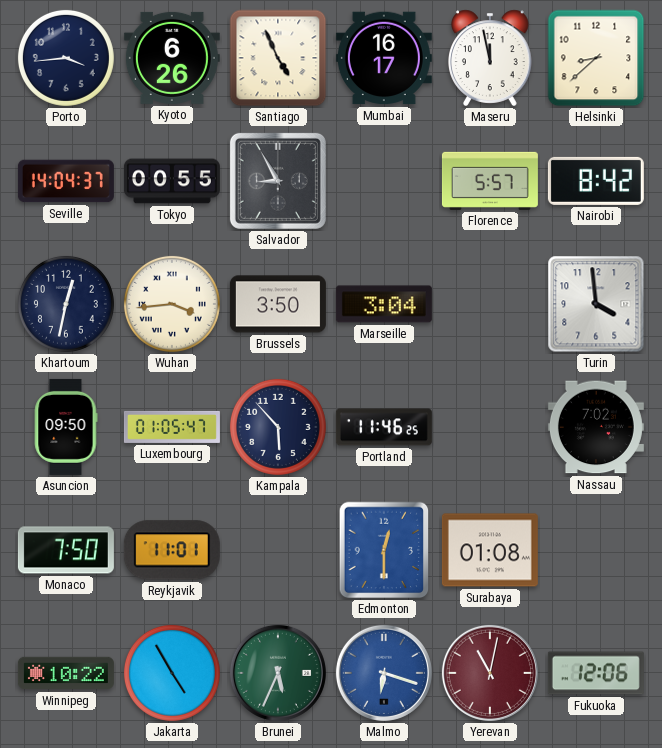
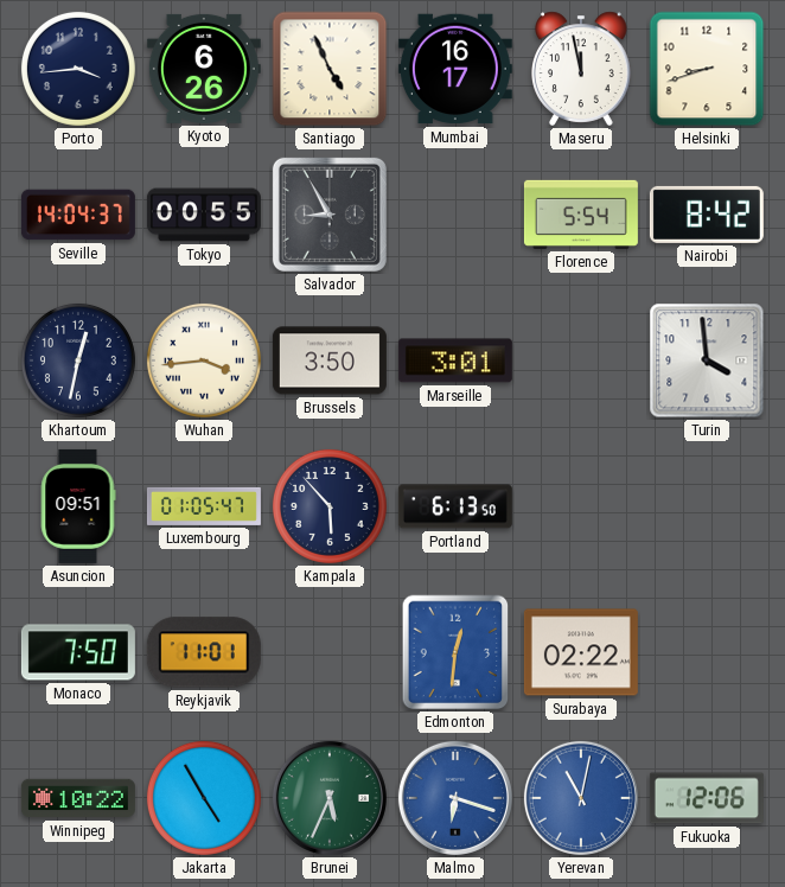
Helsinki: 8:38 -> 8:42 (707, 69)
Florence: 5:57 -> 5:54 (581, 215)
Marseille: 3:04 -> 3:01 (455, 360)
Asuncion: 09:50 -> 09:51 (78, 506)
Portland: 11:46 -> 6:13 (455, 506)
Nassau: 7:02 -> none (596, 427)
Edmonton: 12:30 -> 12:31 (455, 652)
Surabaya: 01:08 -> 02:22 (581, 652)
Yerevan dial: burgundy -> blue (581, 798)
